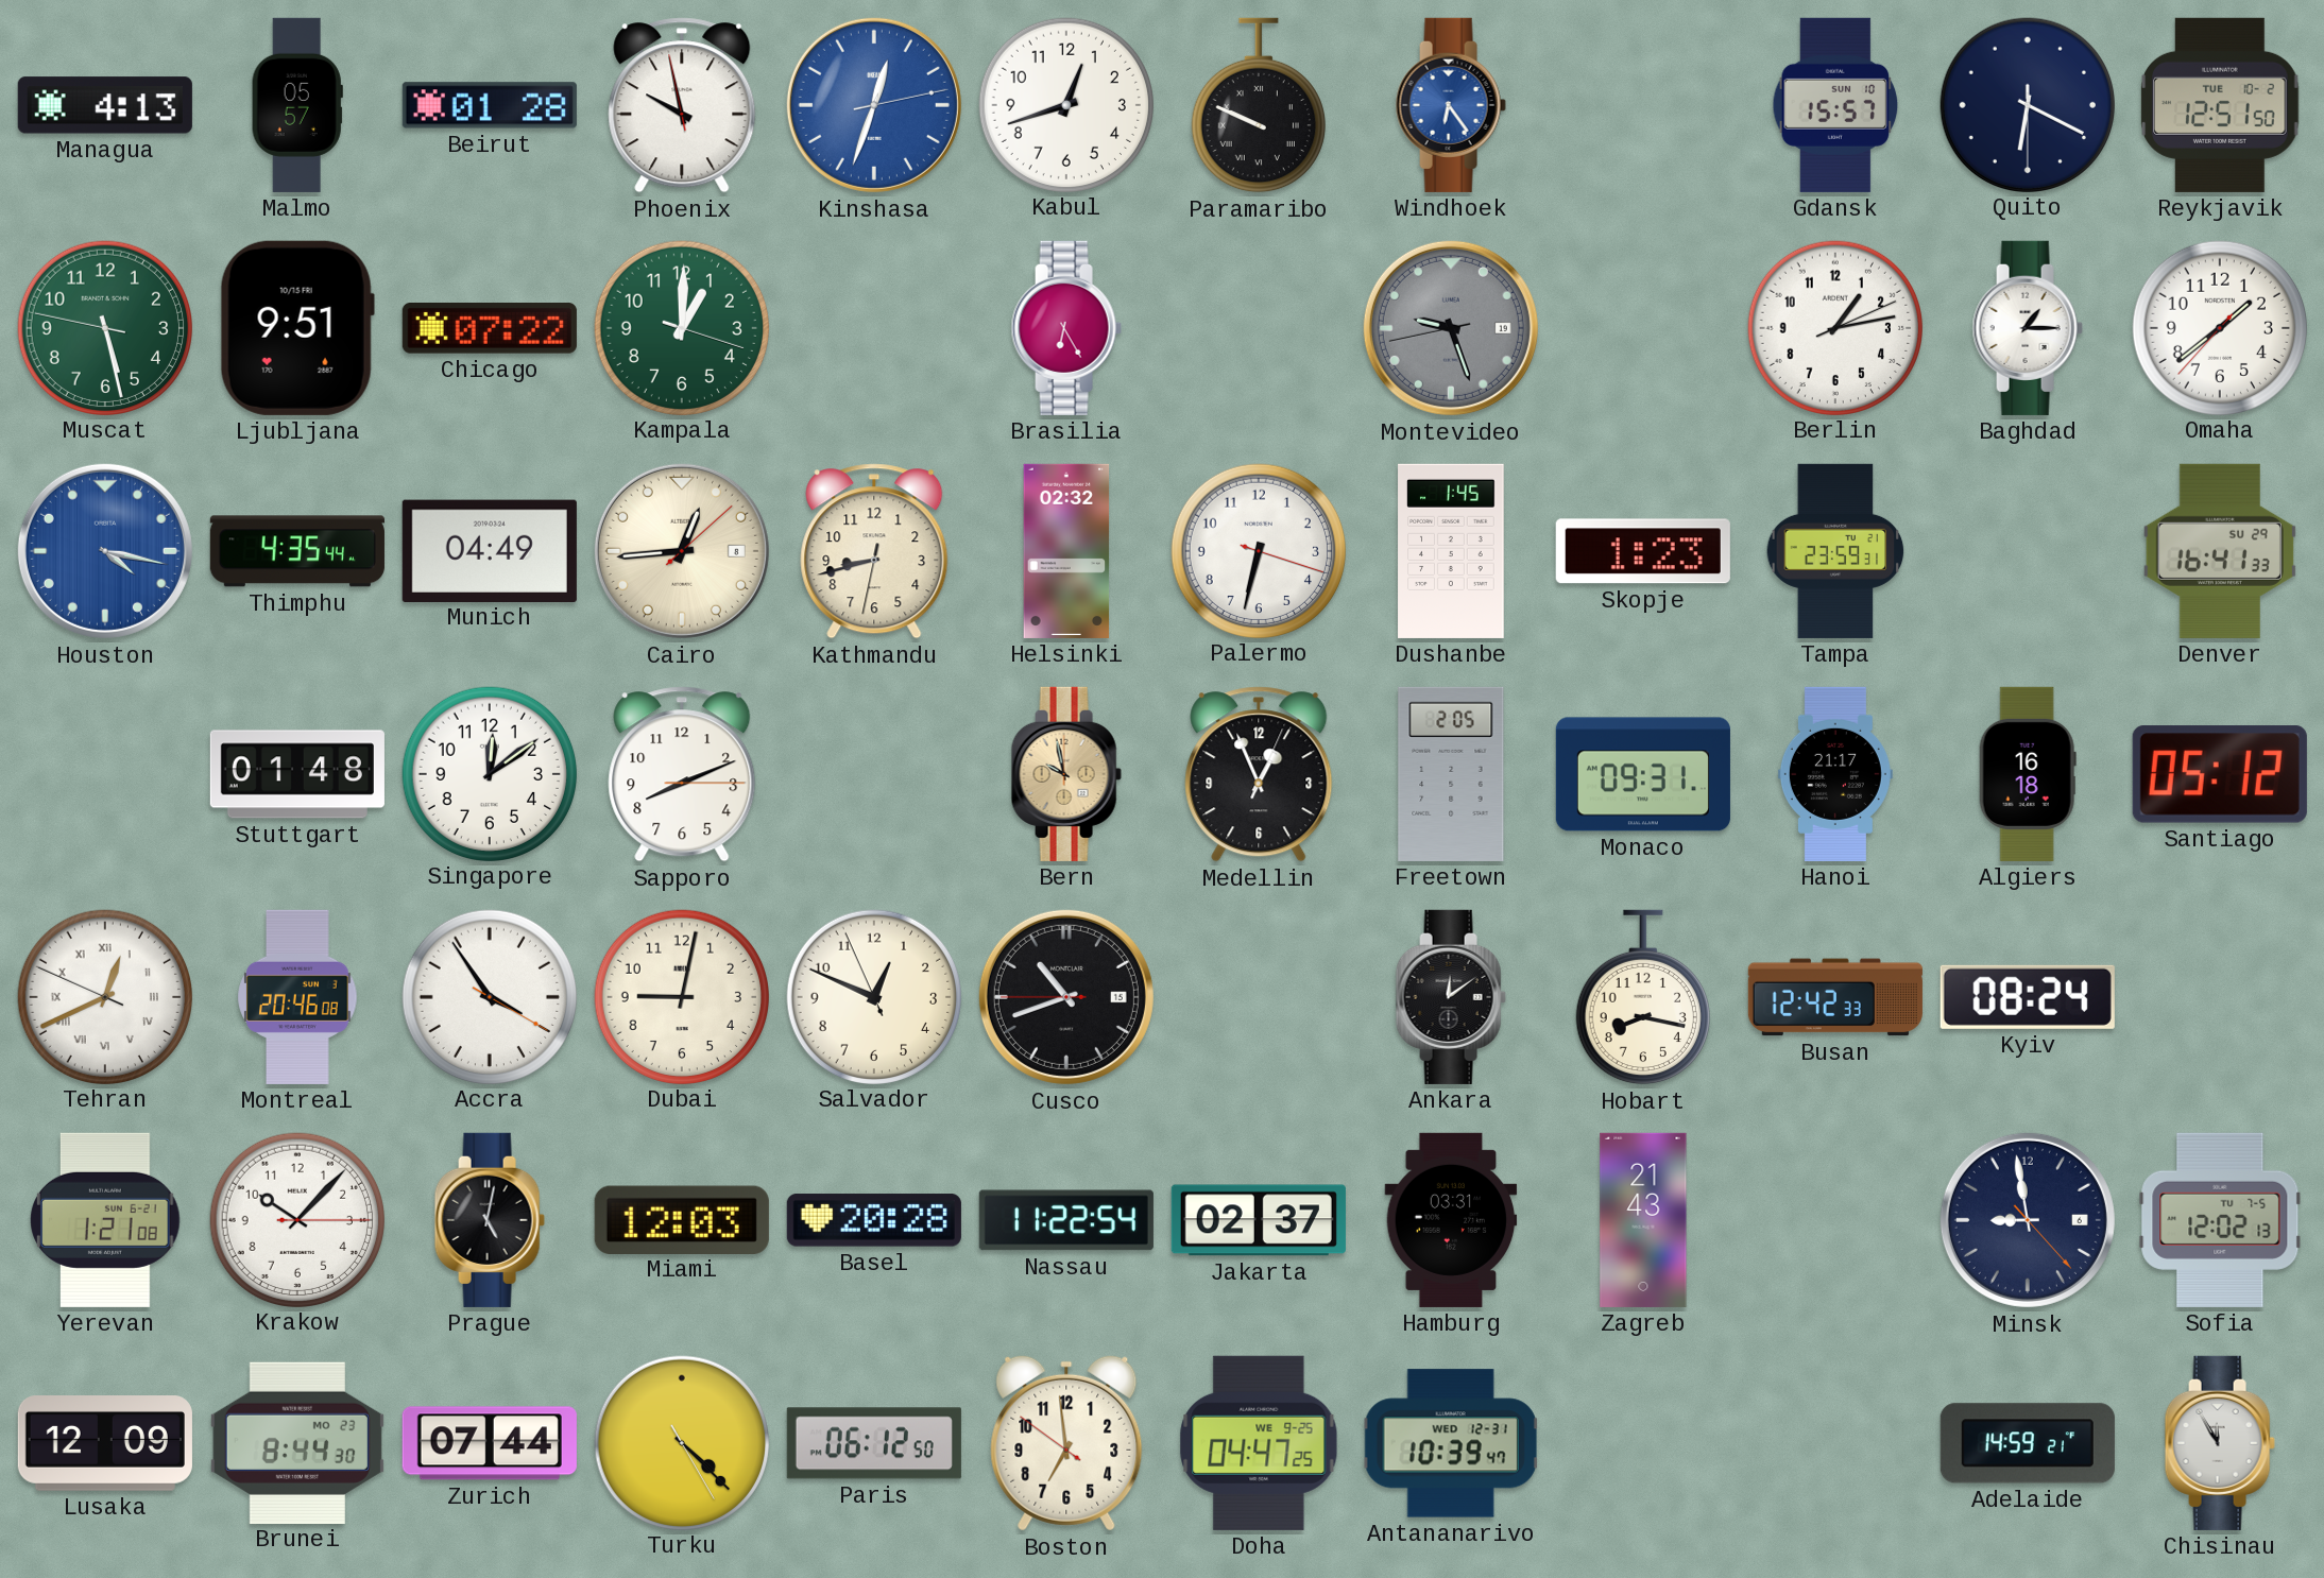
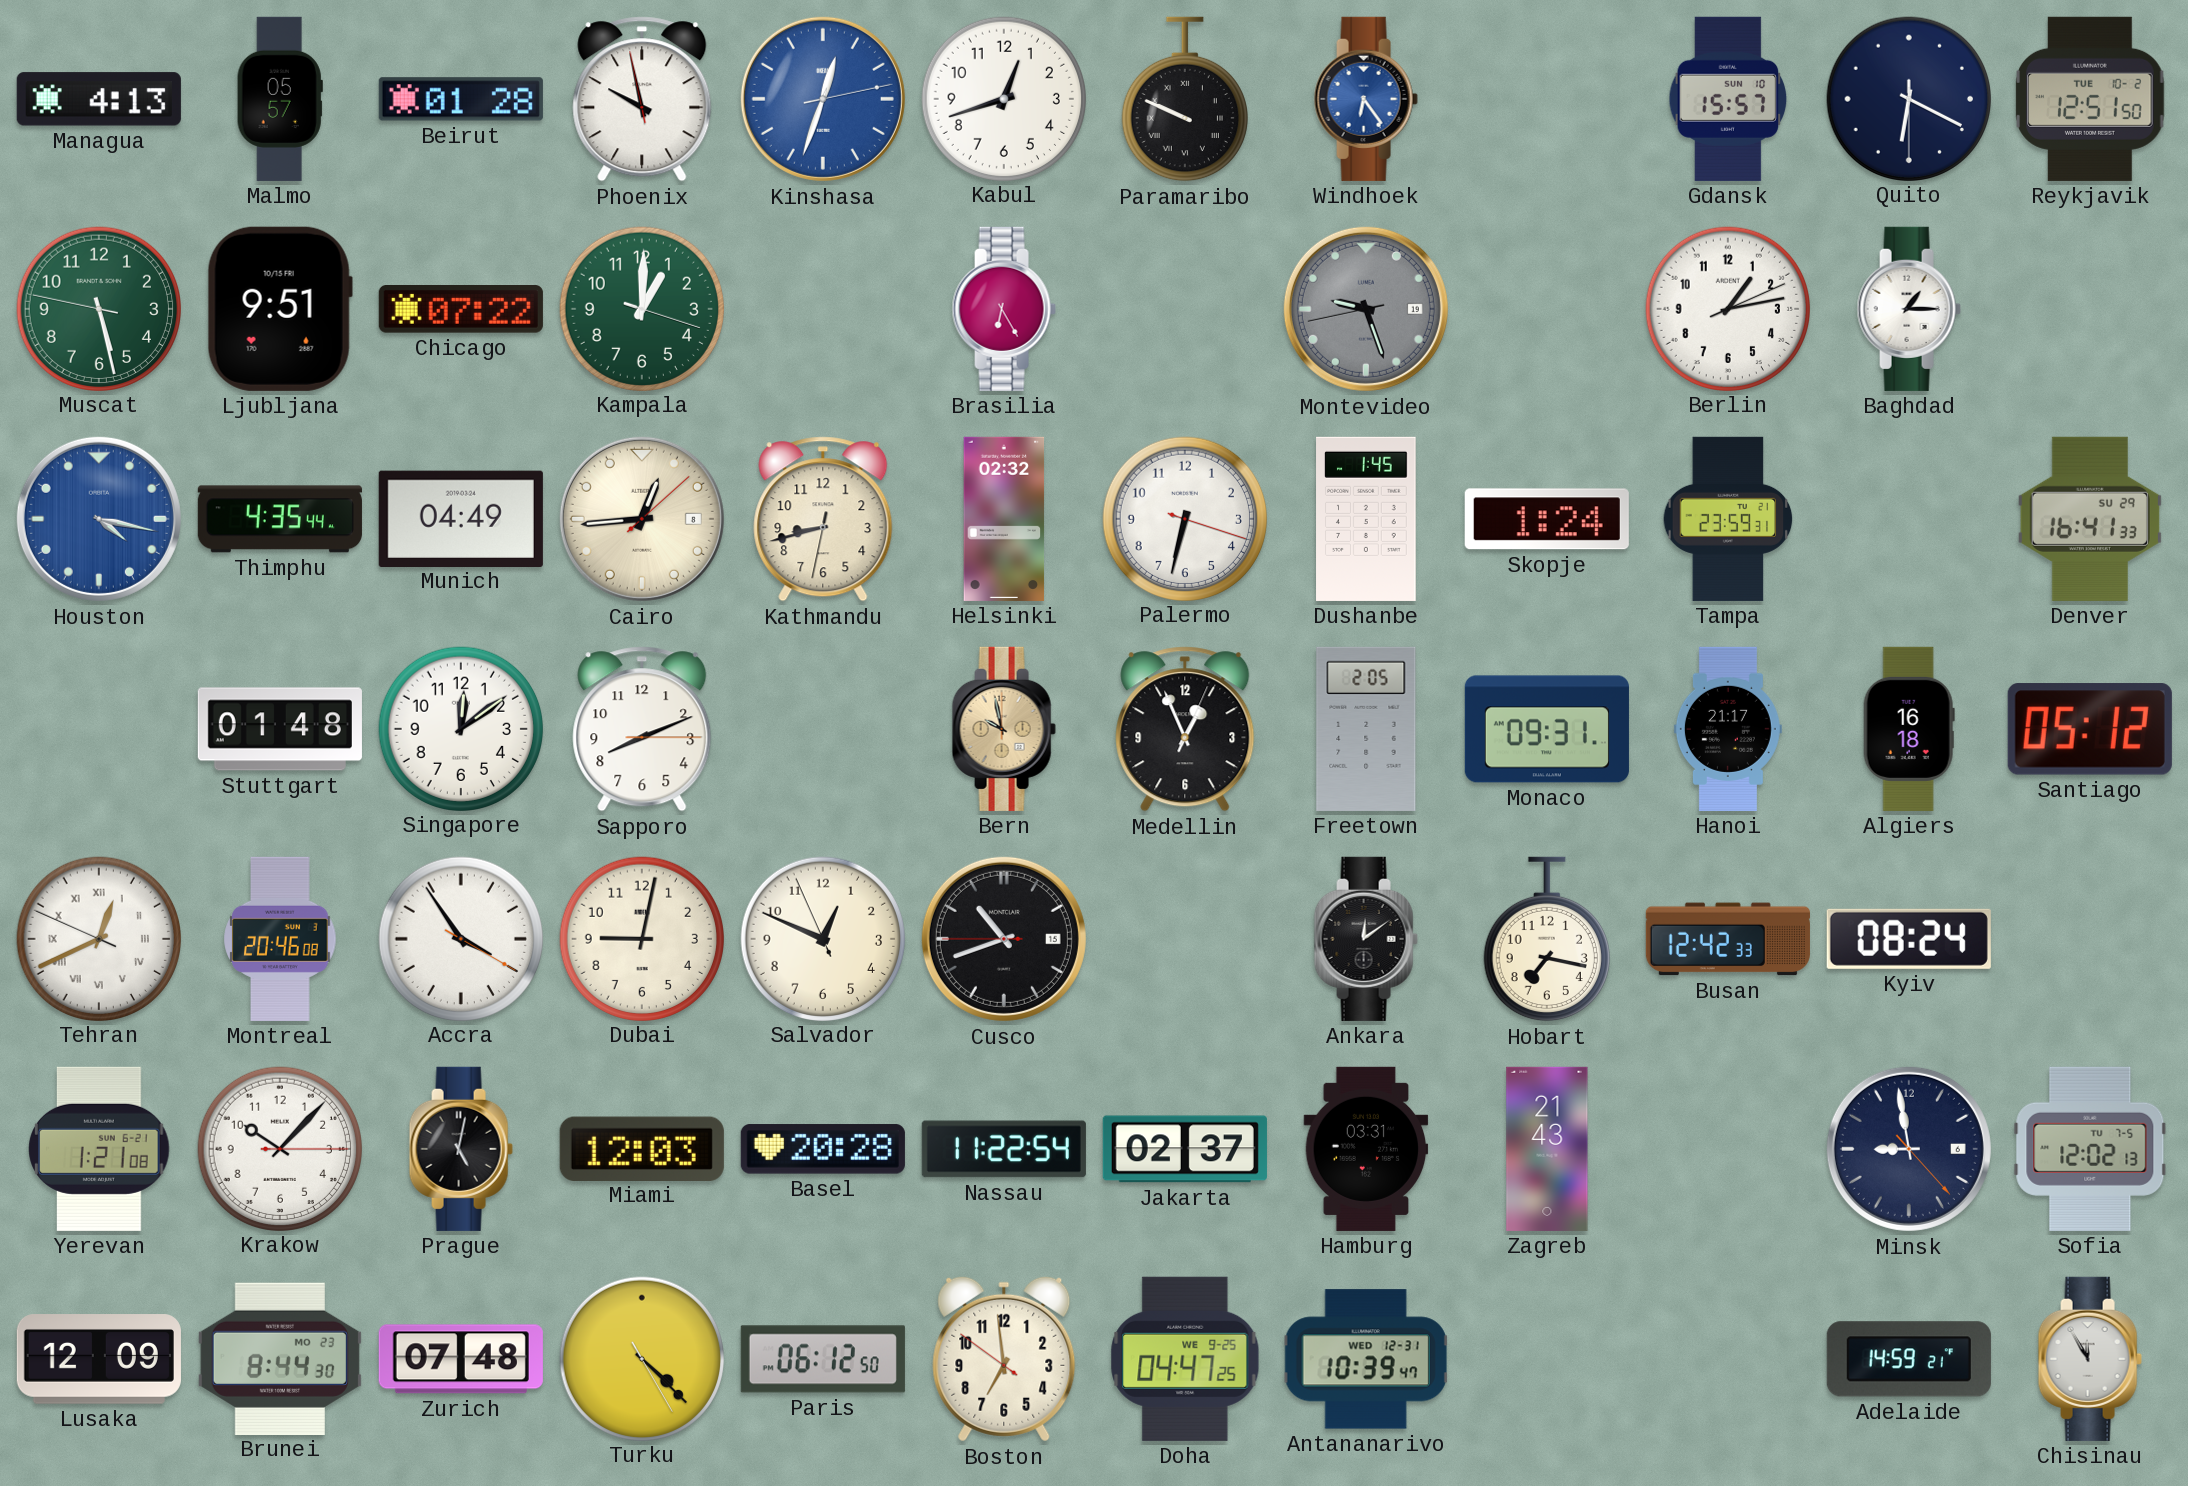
Omaha: 1:38 -> none (2219, 327)
Skopje: 1:23 -> 1:24 (1547, 519)
Hobart: 8:17 -> 7:17 (1547, 939)
Zurich: 07:44 -> 07:48 (461, 1359)
